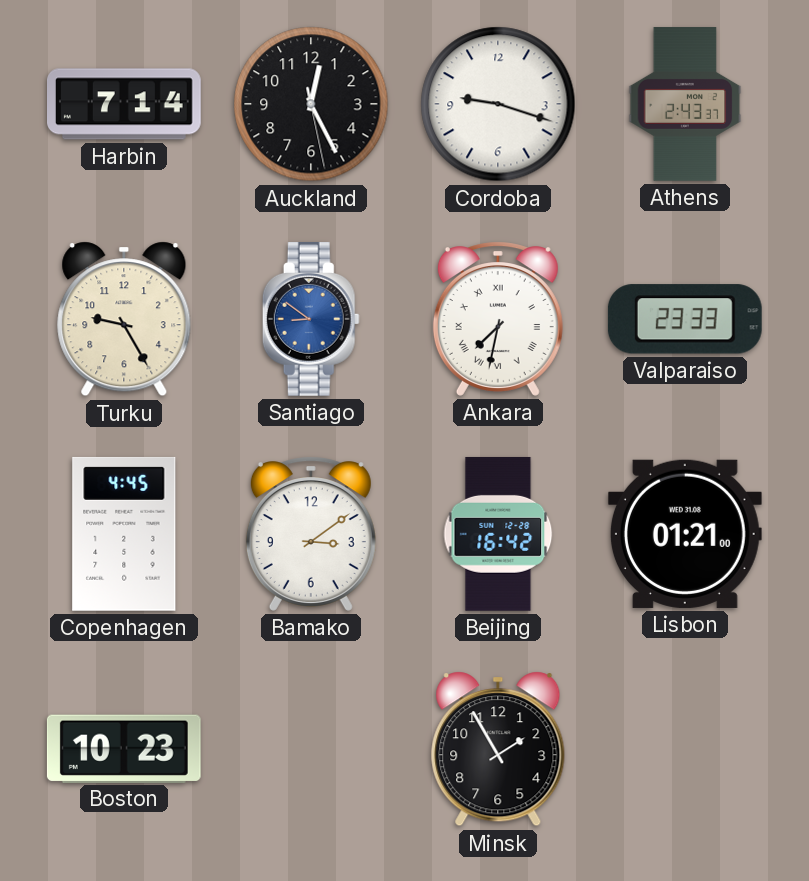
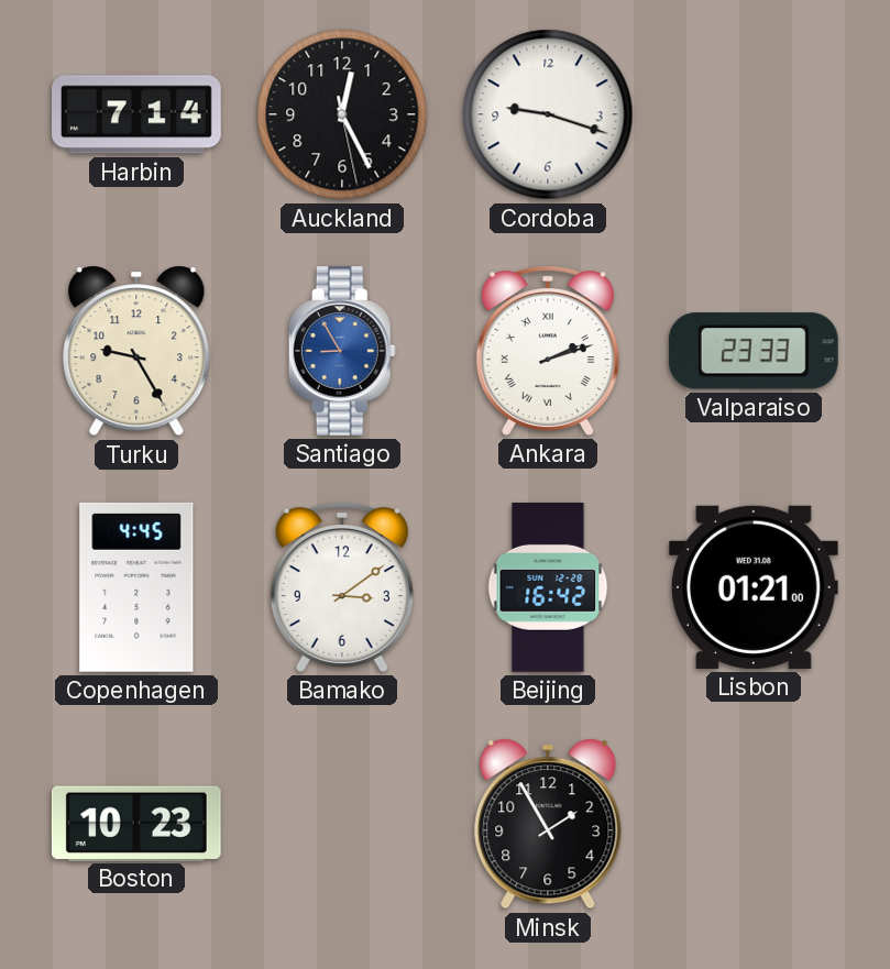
Athens: 2:43 -> none (685, 104)
Santiago: 8:51 -> 8:55 (342, 351)
Ankara: 7:32 -> 2:12 (548, 351)
